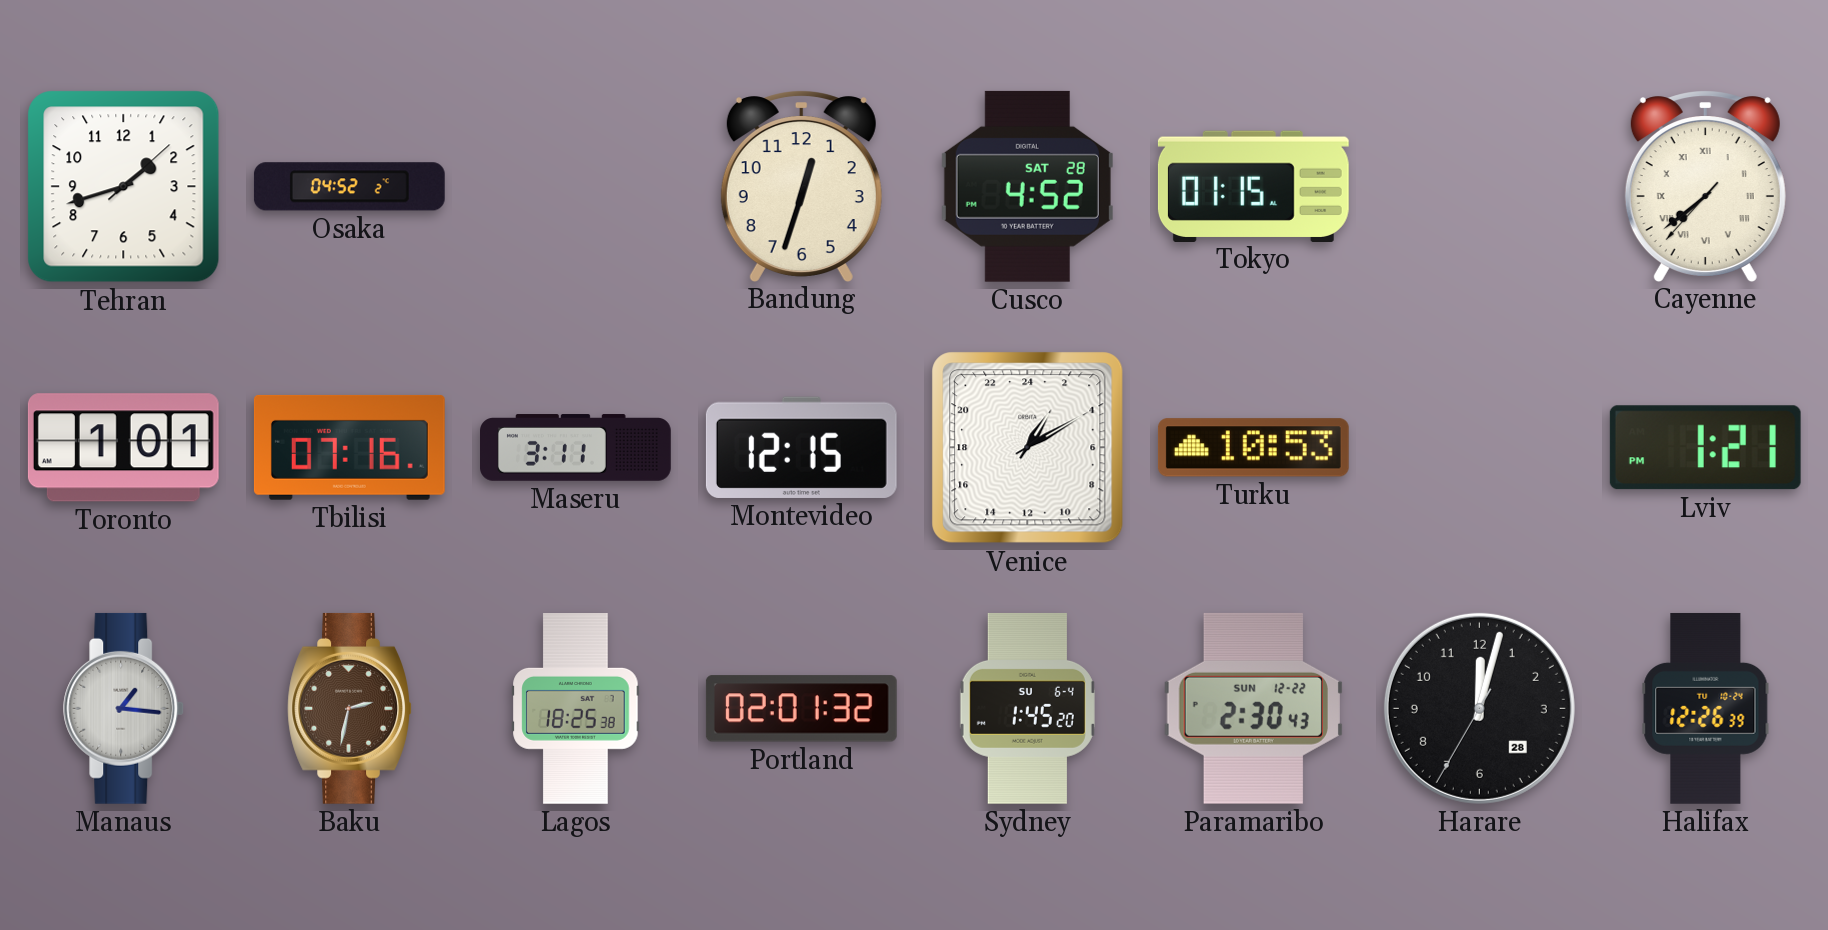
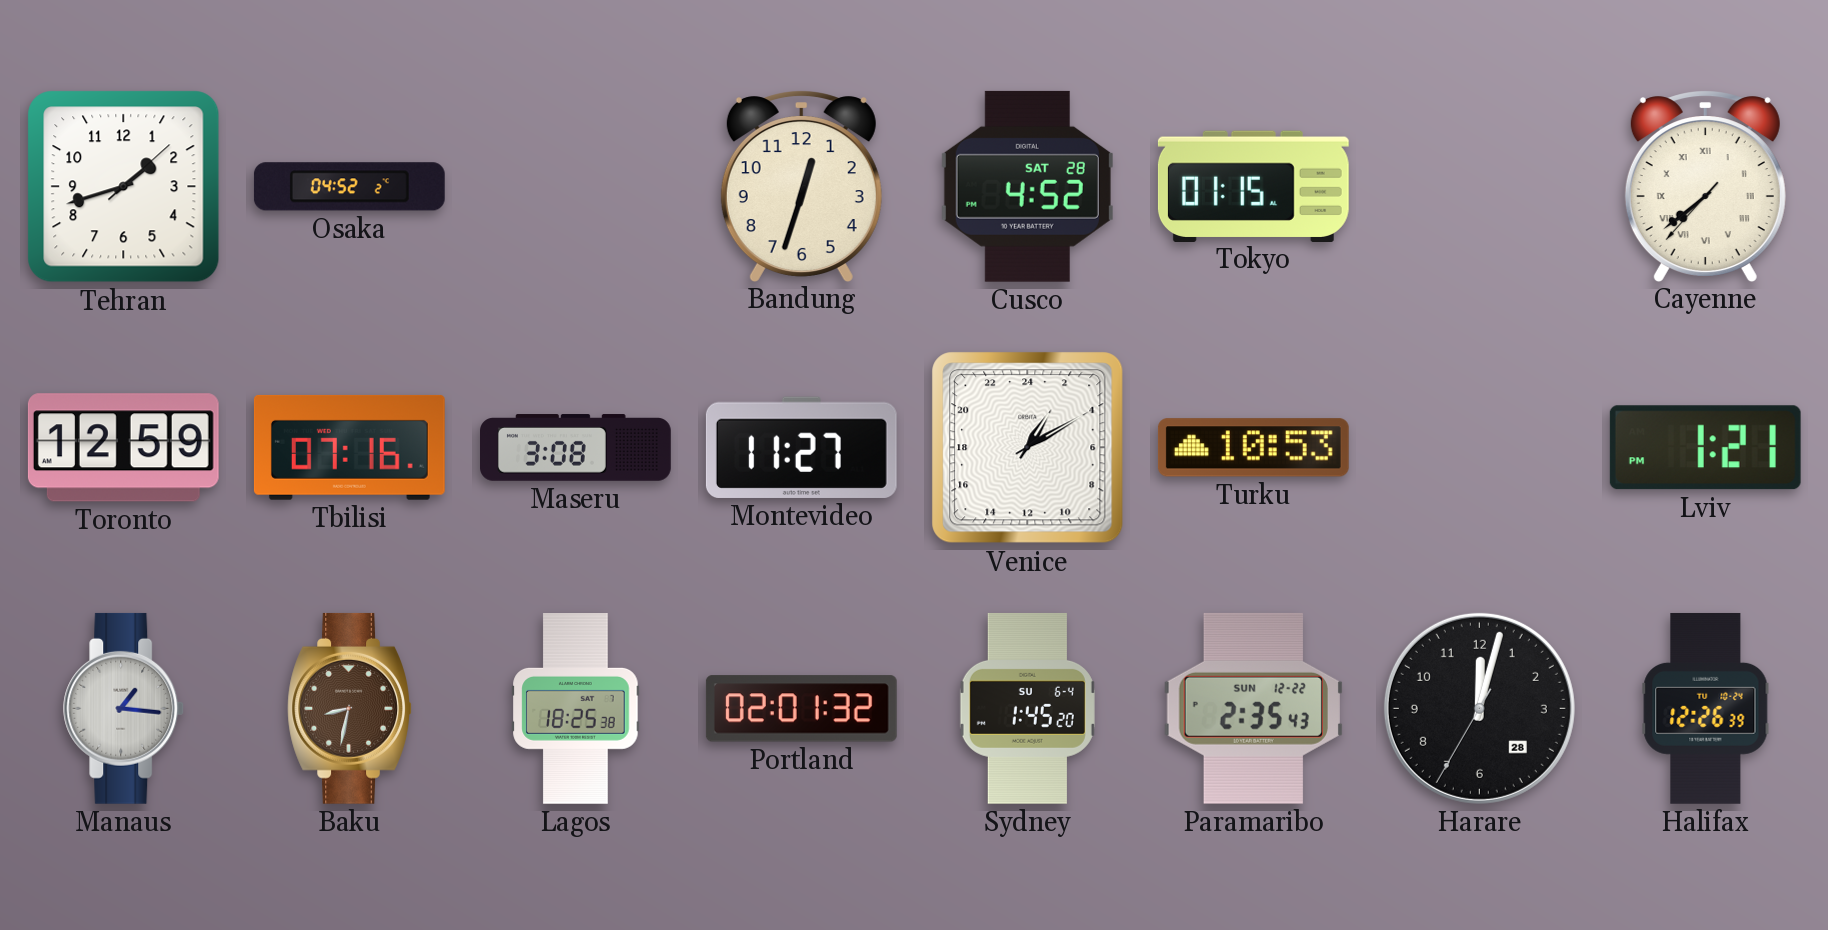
Toronto: 1:01 -> 12:59 (123, 448)
Maseru: 3:11 -> 3:08 (576, 448)
Montevideo: 12:15 -> 11:27 (801, 447)
Baku: 2:32 -> 8:32 (349, 708)
Paramaribo: 2:30 -> 2:35 (1253, 708)
